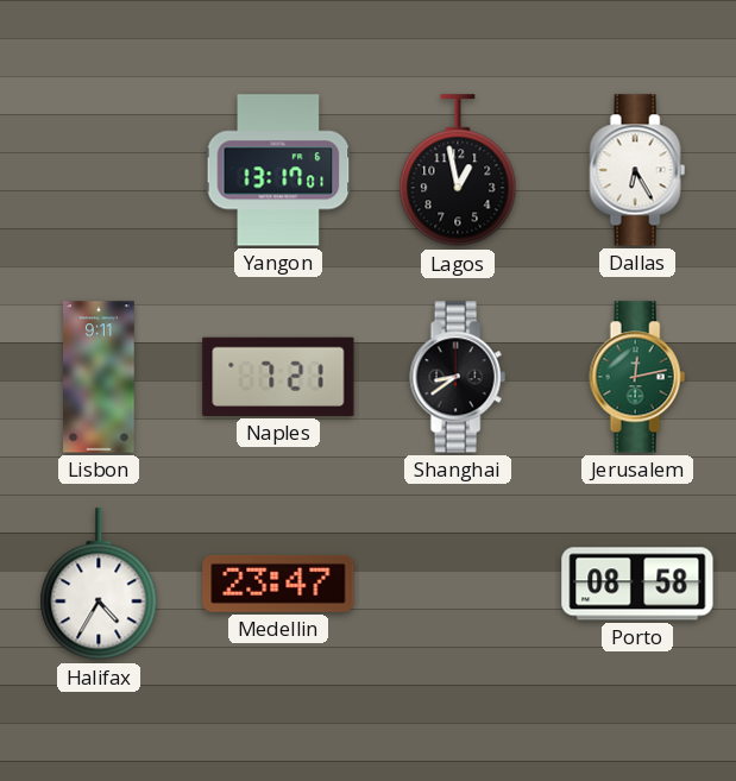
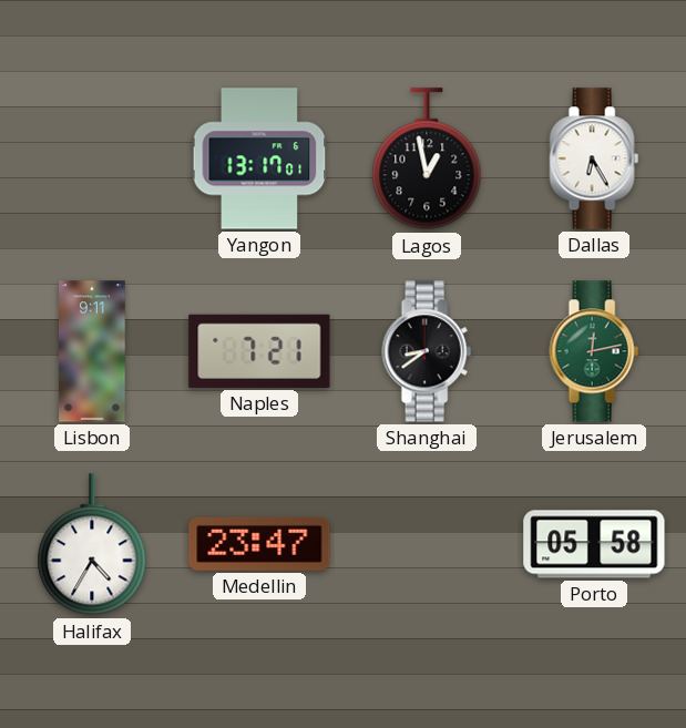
Porto: 08:58 -> 05:58 (594, 544)
